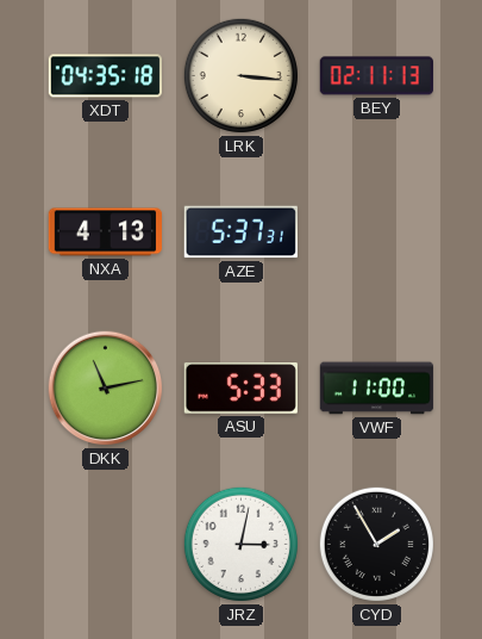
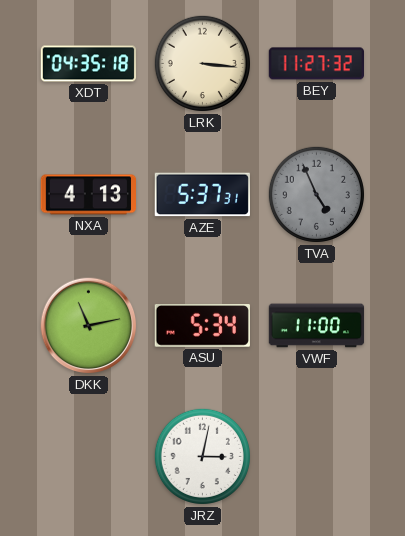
BEY: 02:11 -> 11:27 (316, 64)
TVA: none -> 4:56 (316, 194)
ASU: 5:33 -> 5:34 (202, 326)
CYD: 1:55 -> none (376, 544)
